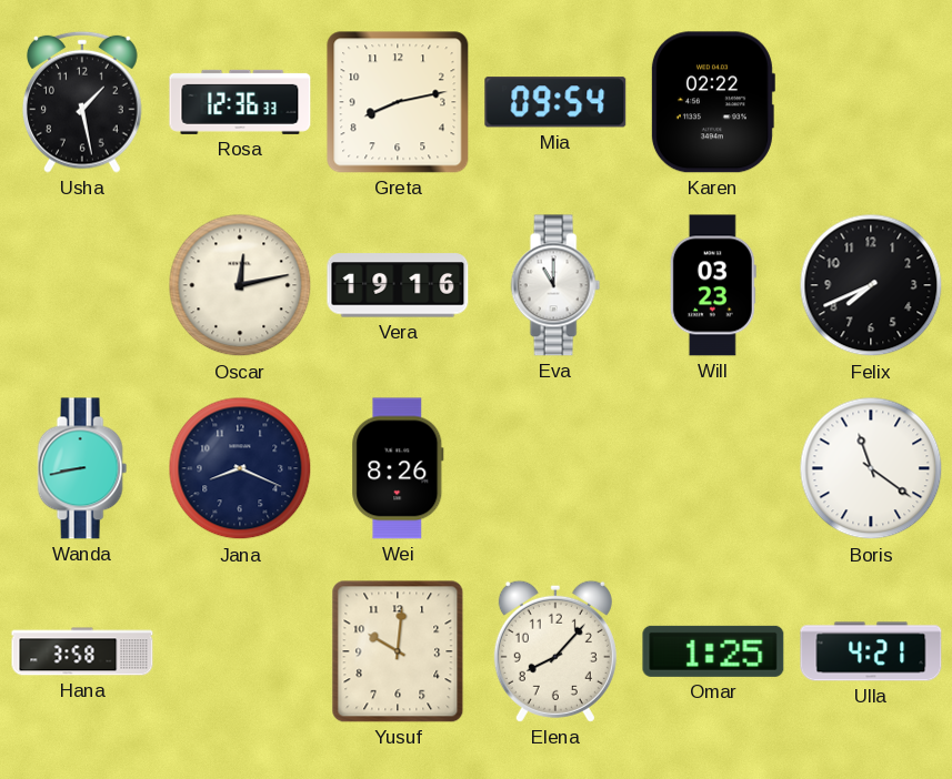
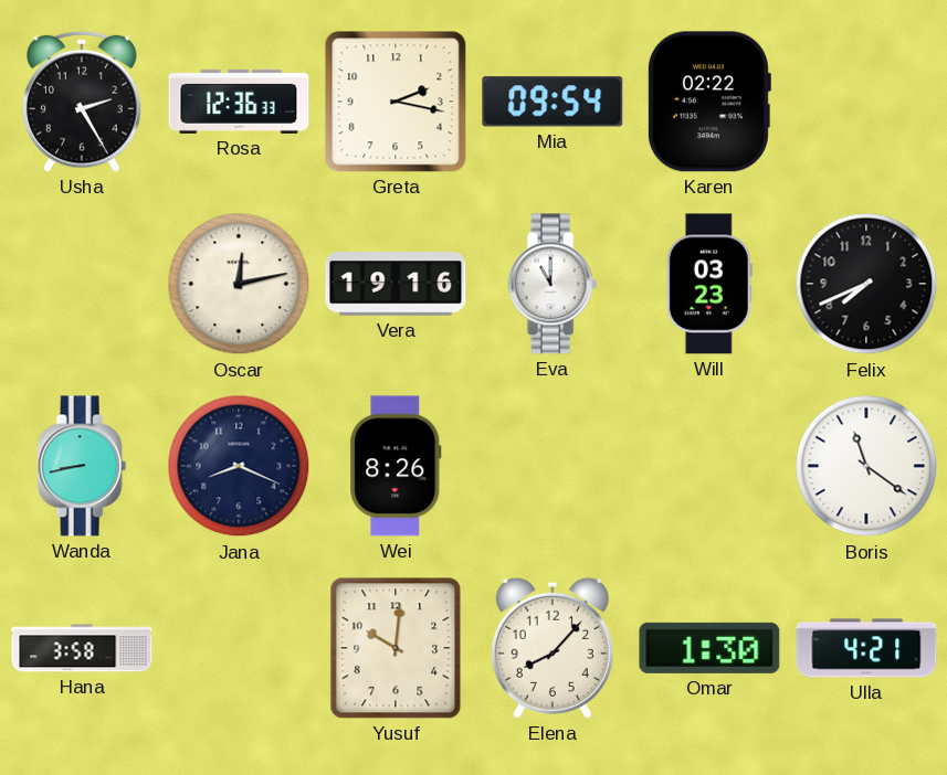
Usha: 1:28 -> 2:25 (83, 102)
Greta: 8:13 -> 2:17 (396, 102)
Omar: 1:25 -> 1:30 (709, 648)
